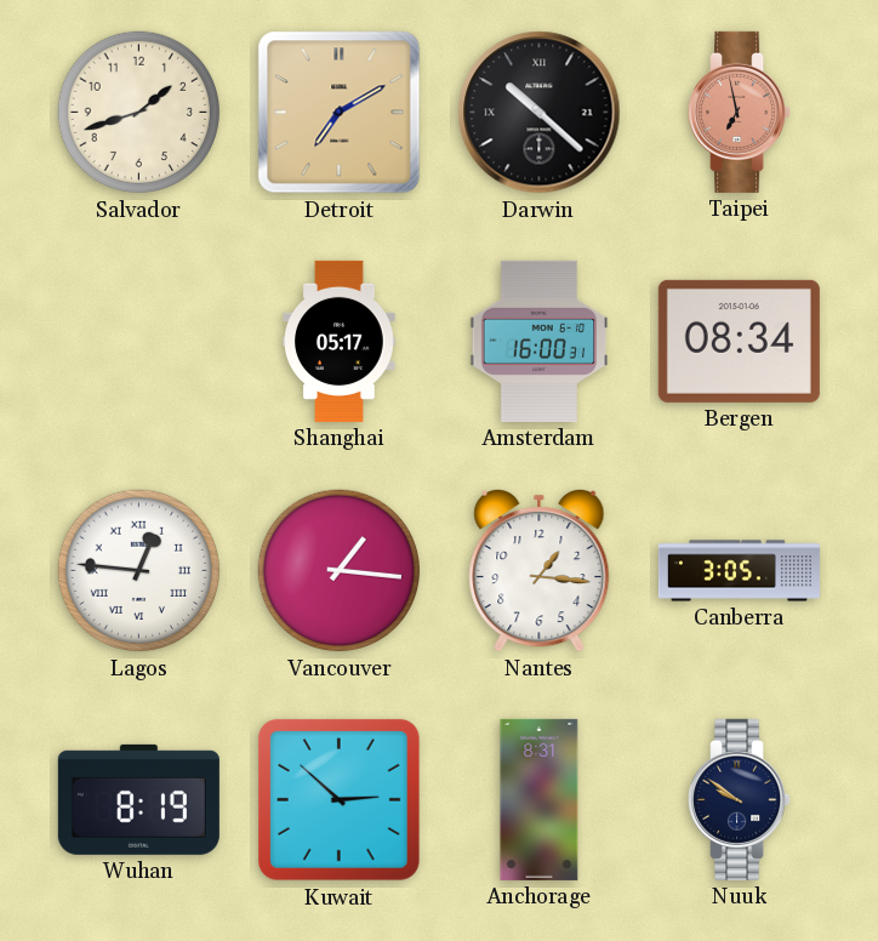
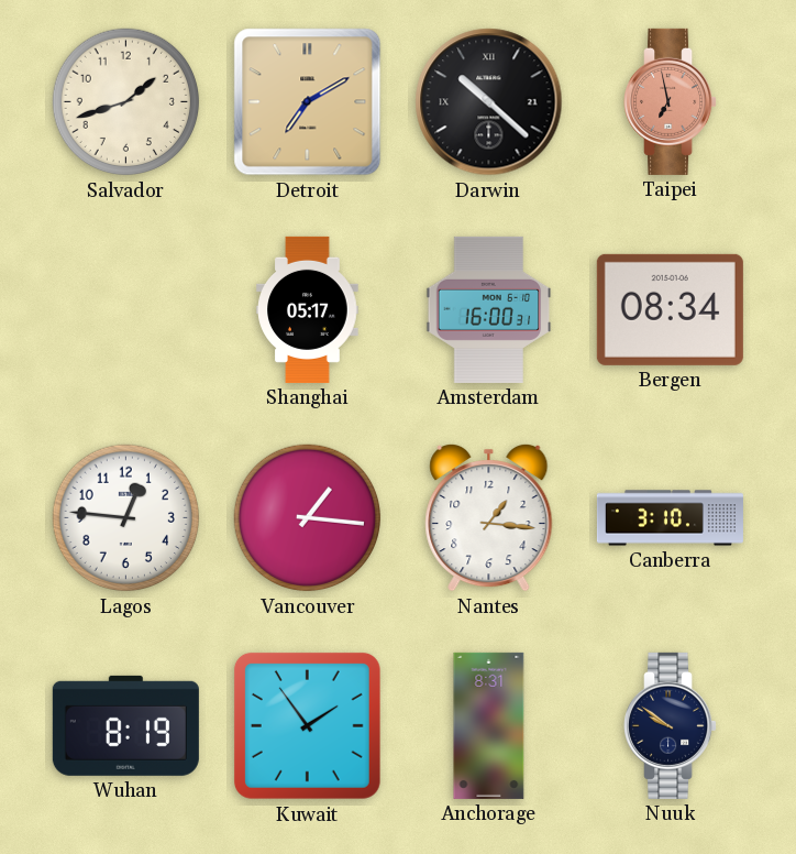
Lagos numerals: Roman -> Arabic (126, 518)
Canberra: 3:05 -> 3:10 (670, 518)
Kuwait: 2:52 -> 1:54 (307, 725)
